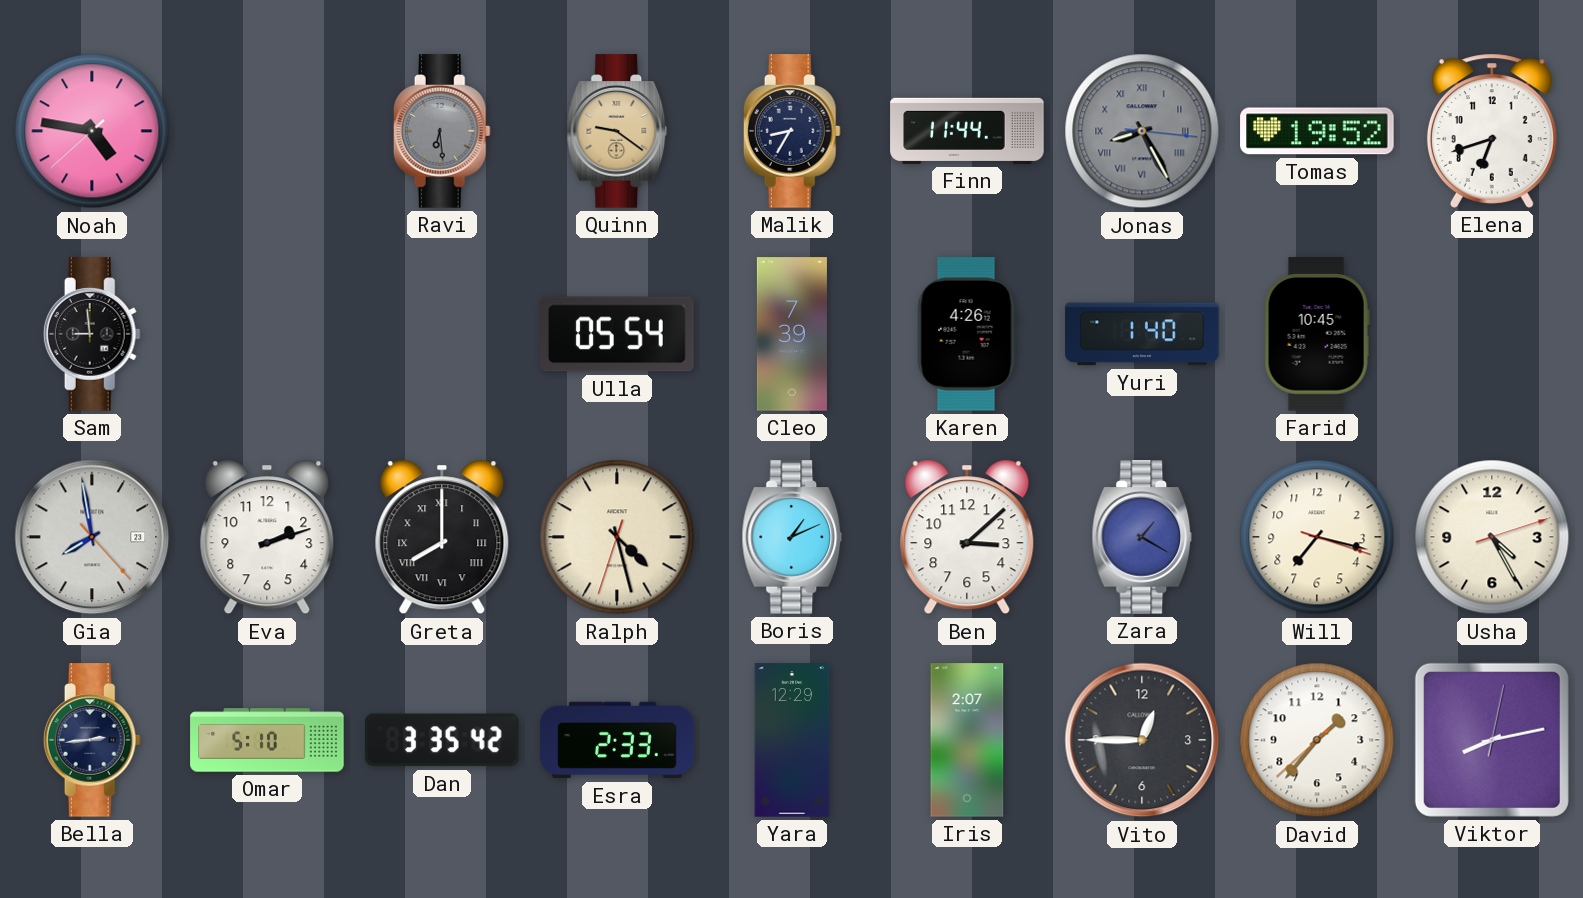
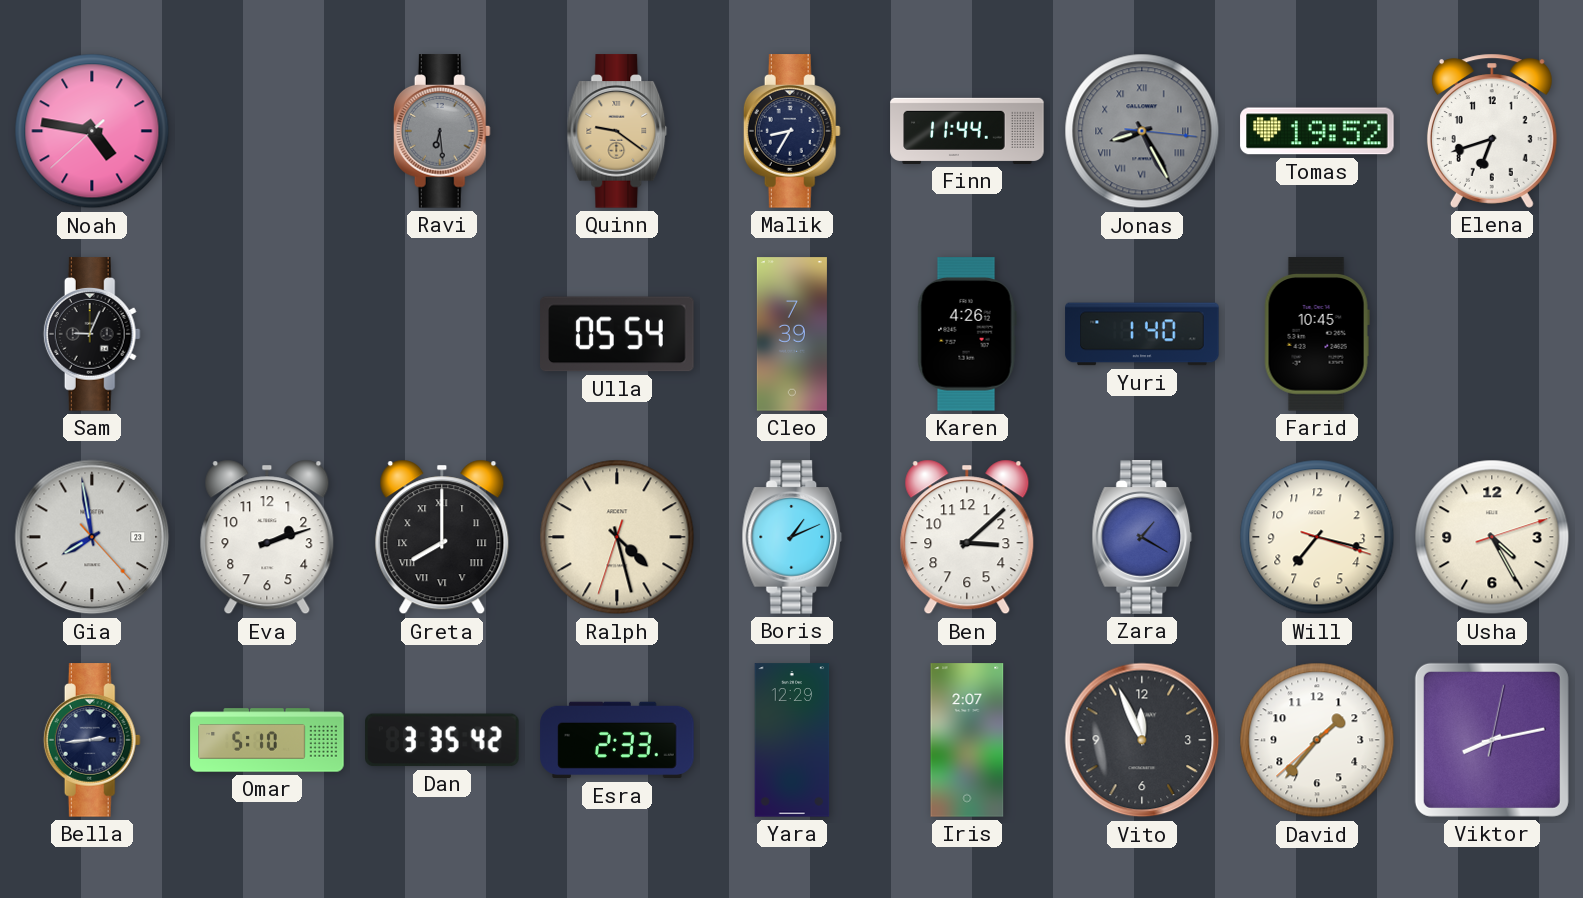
Sam: 8:59 -> 9:04 (92, 334)
Vito: 12:45 -> 11:56 (1142, 740)
